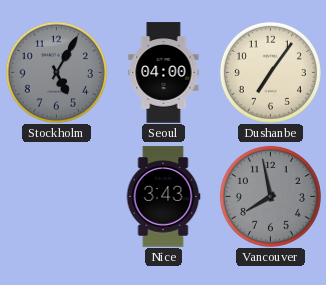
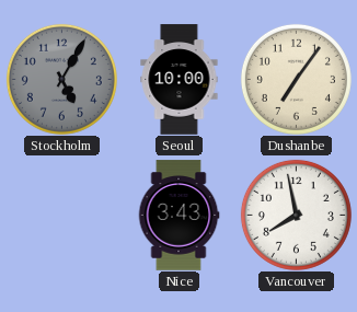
Seoul: 04:00 -> 10:00 (180, 80)
Vancouver dial: grey -> white (296, 215)
